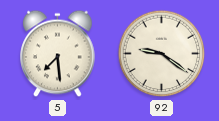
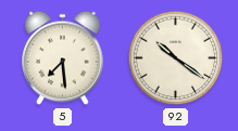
92: 9:21 -> 10:21 (176, 58)
